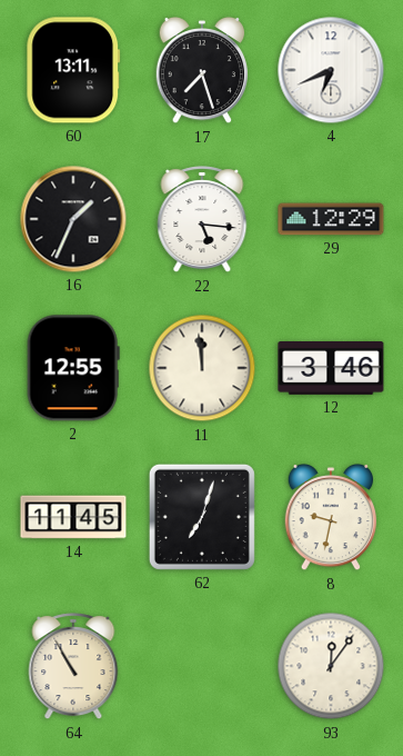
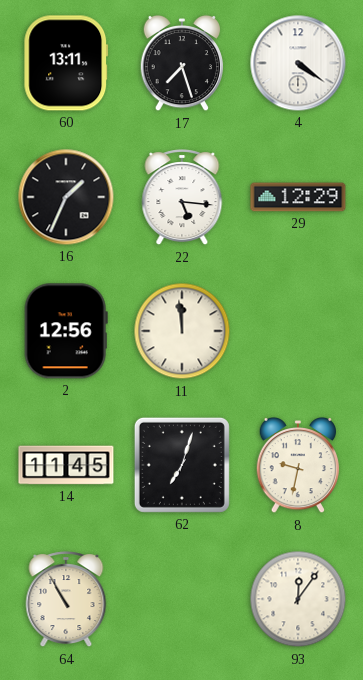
4: 6:41 -> 4:21 (298, 63)
2: 12:55 -> 12:56 (66, 331)
12: 3:46 -> none (331, 369)
